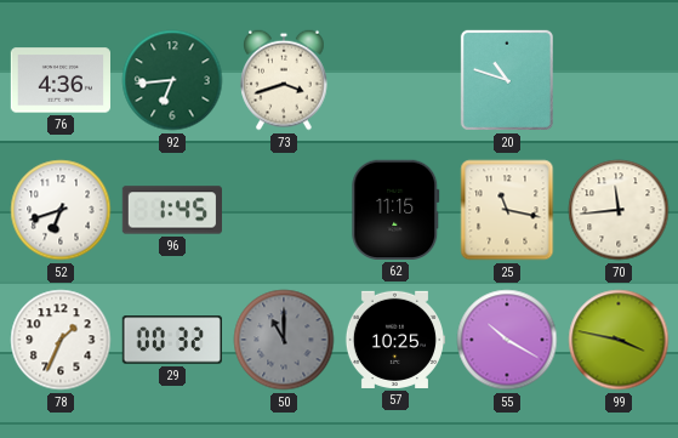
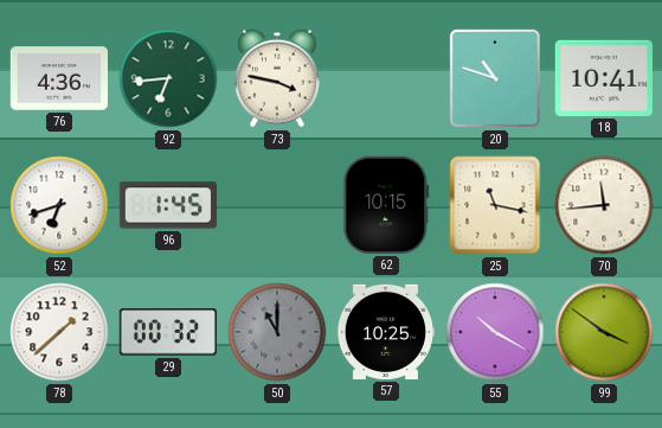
73: 3:42 -> 3:47 (277, 78)
18: none -> 10:41 (603, 78)
62: 11:15 -> 10:15 (386, 205)
78: 1:34 -> 1:38 (59, 332)
99: 3:47 -> 3:51 (604, 332)
